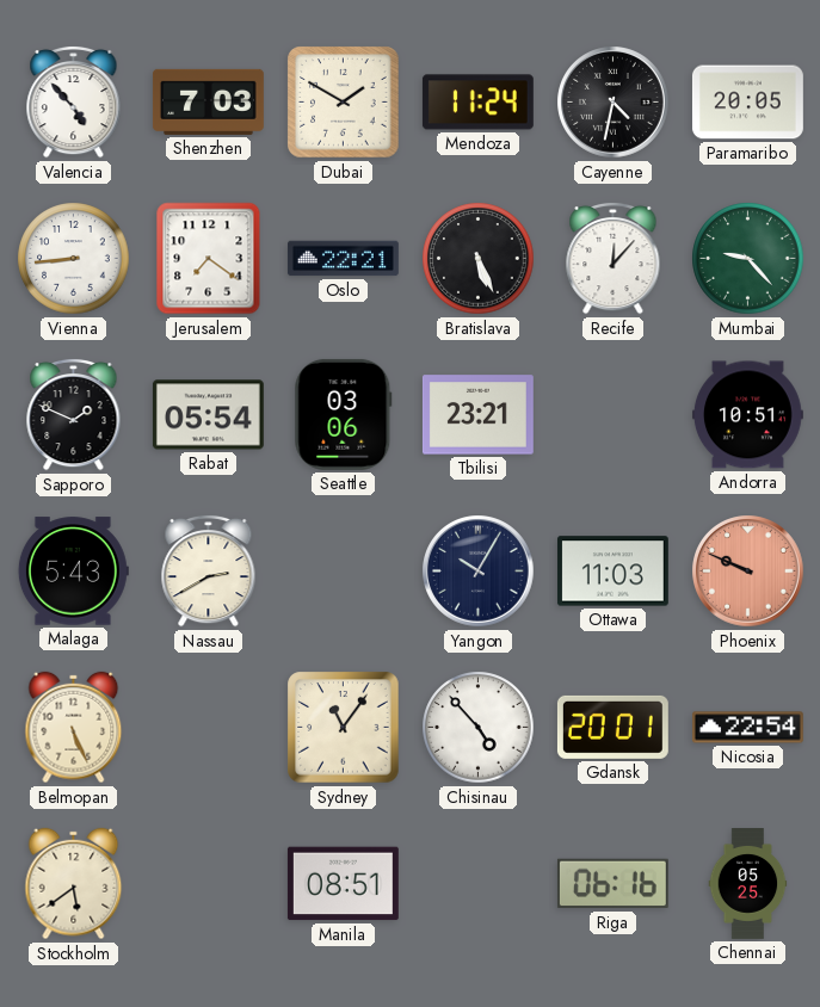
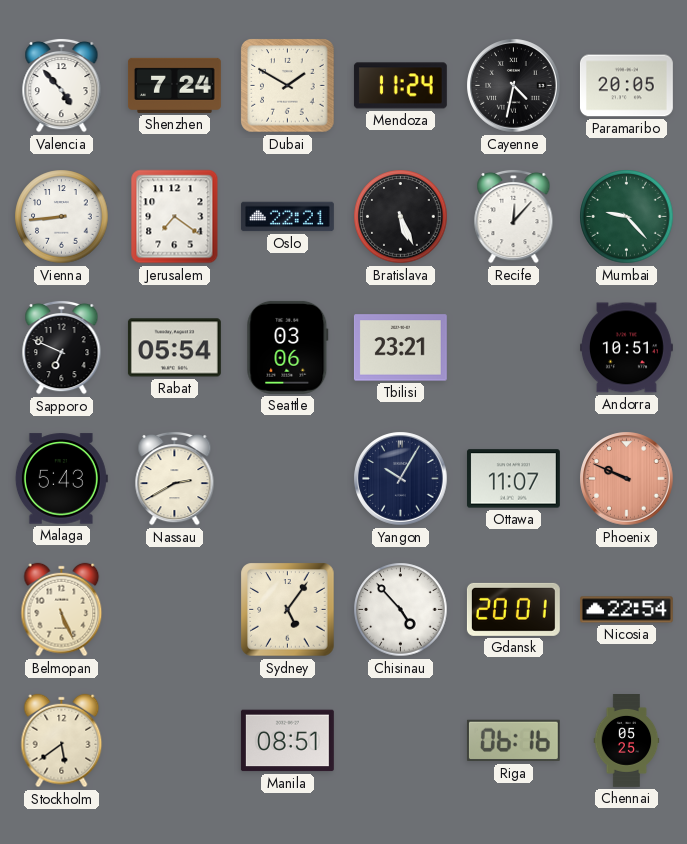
Shenzhen: 7:03 -> 7:24 (174, 85)
Sapporo: 1:49 -> 6:49 (62, 347)
Ottawa: 11:03 -> 11:07 (513, 479)
Sydney: 11:06 -> 5:06 (288, 610)
